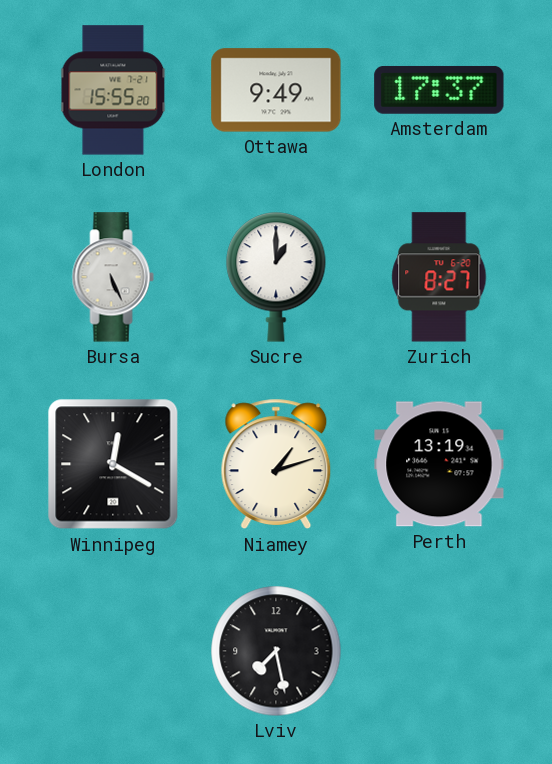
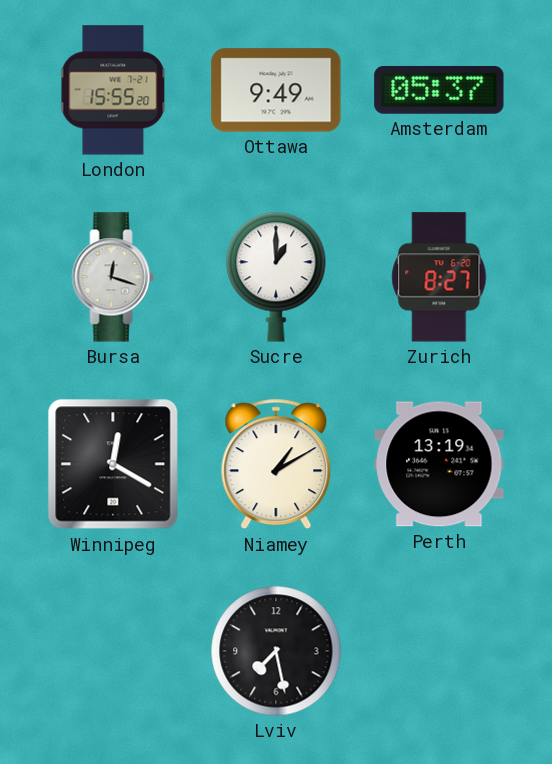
Amsterdam: 17:37 -> 05:37 (439, 90)
Bursa: 5:26 -> 12:18 (113, 277)
Niamey: 1:12 -> 1:10 (276, 464)
